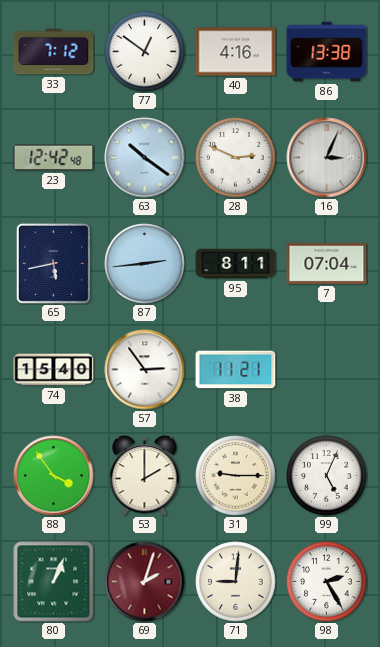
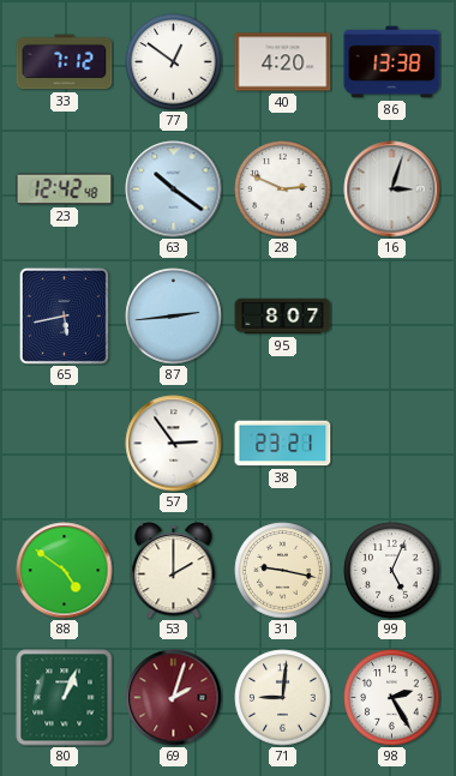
40: 4:16 -> 4:20 (283, 62)
16: 3:04 -> 3:03 (392, 190)
95: 8:11 -> 8:07 (283, 317)
7: 07:04 -> none (327, 263)
74: 15:40 -> none (54, 370)
38: 11:21 -> 23:21 (283, 444)
88: 3:54 -> 4:51 (65, 571)
31: 9:15 -> 9:17 (283, 571)
